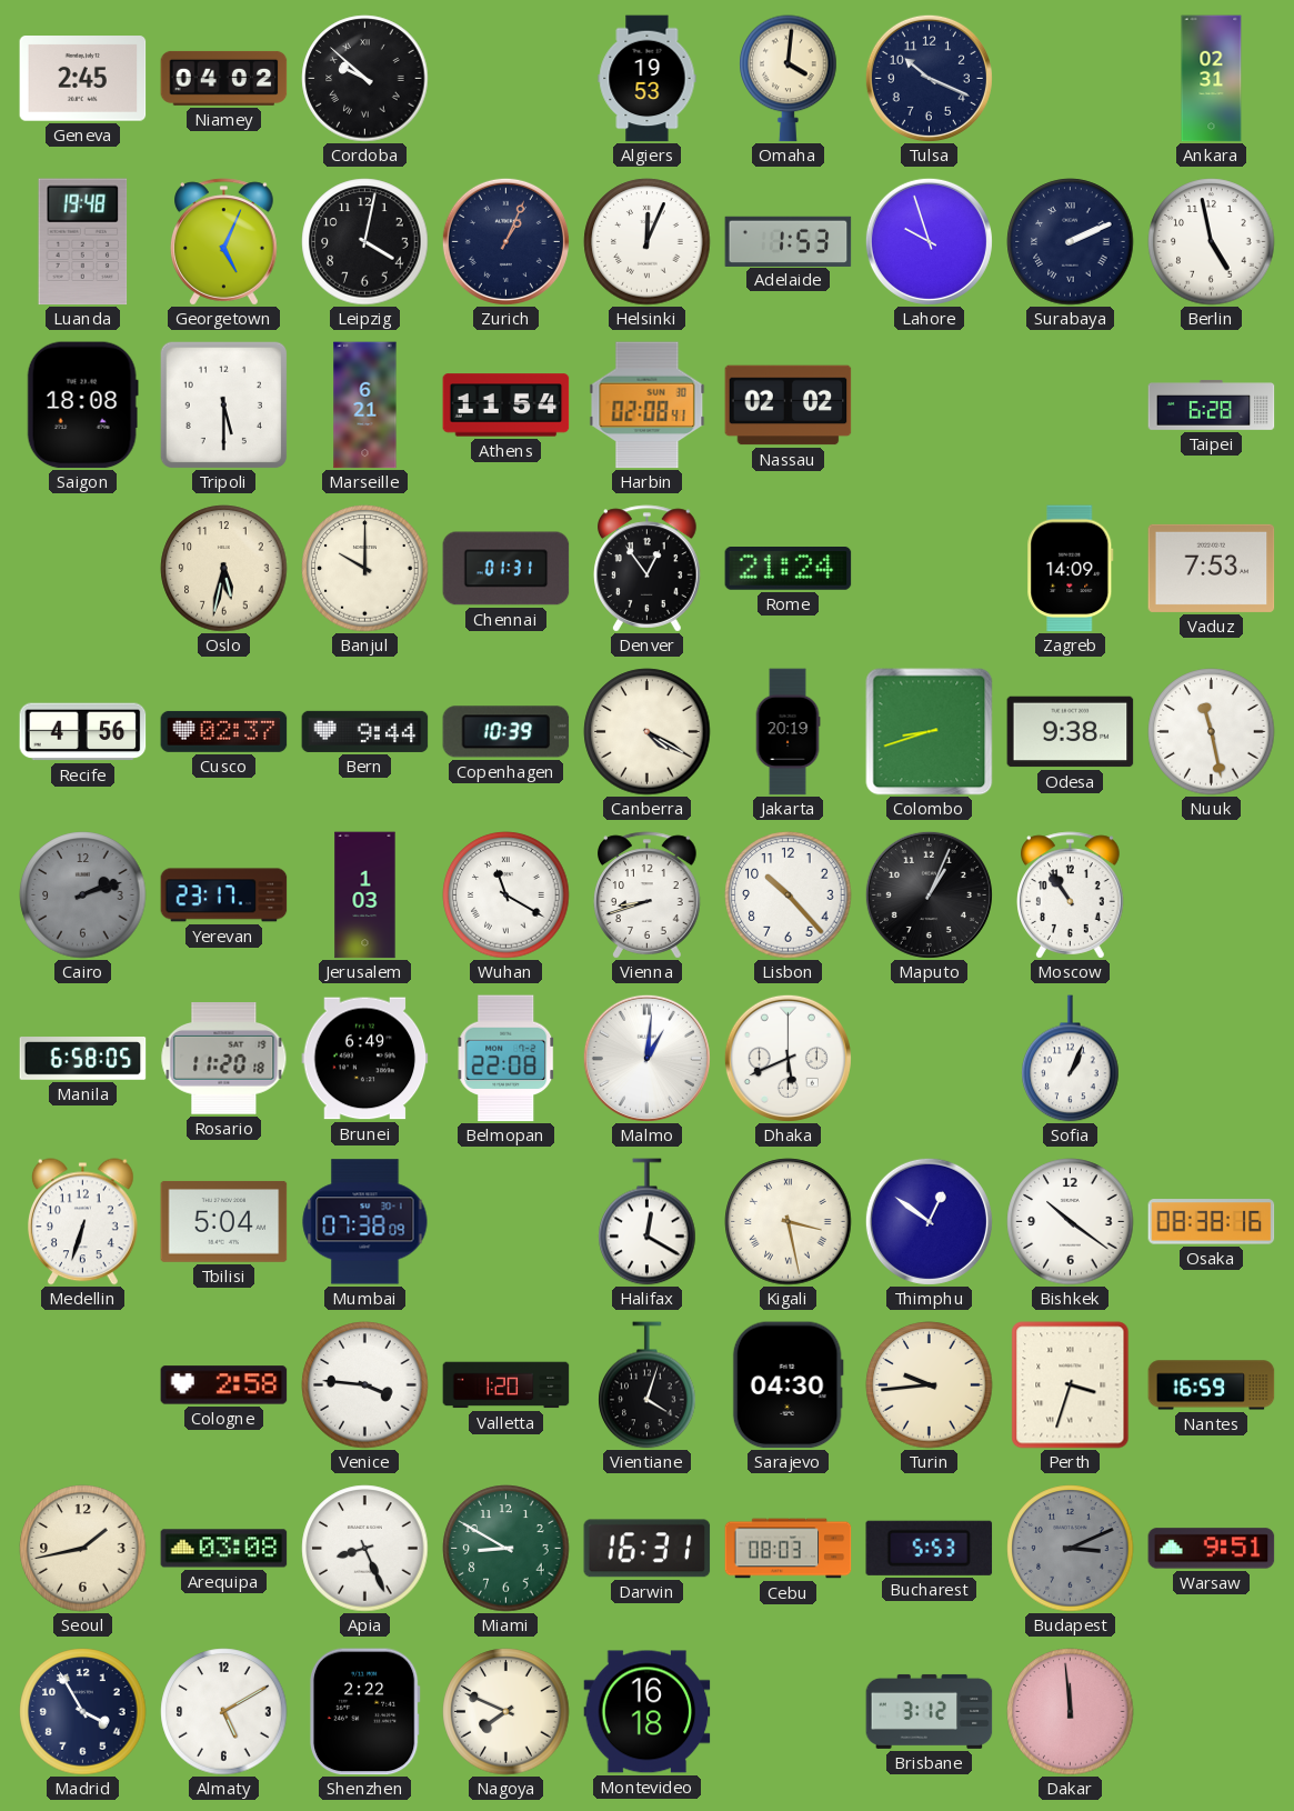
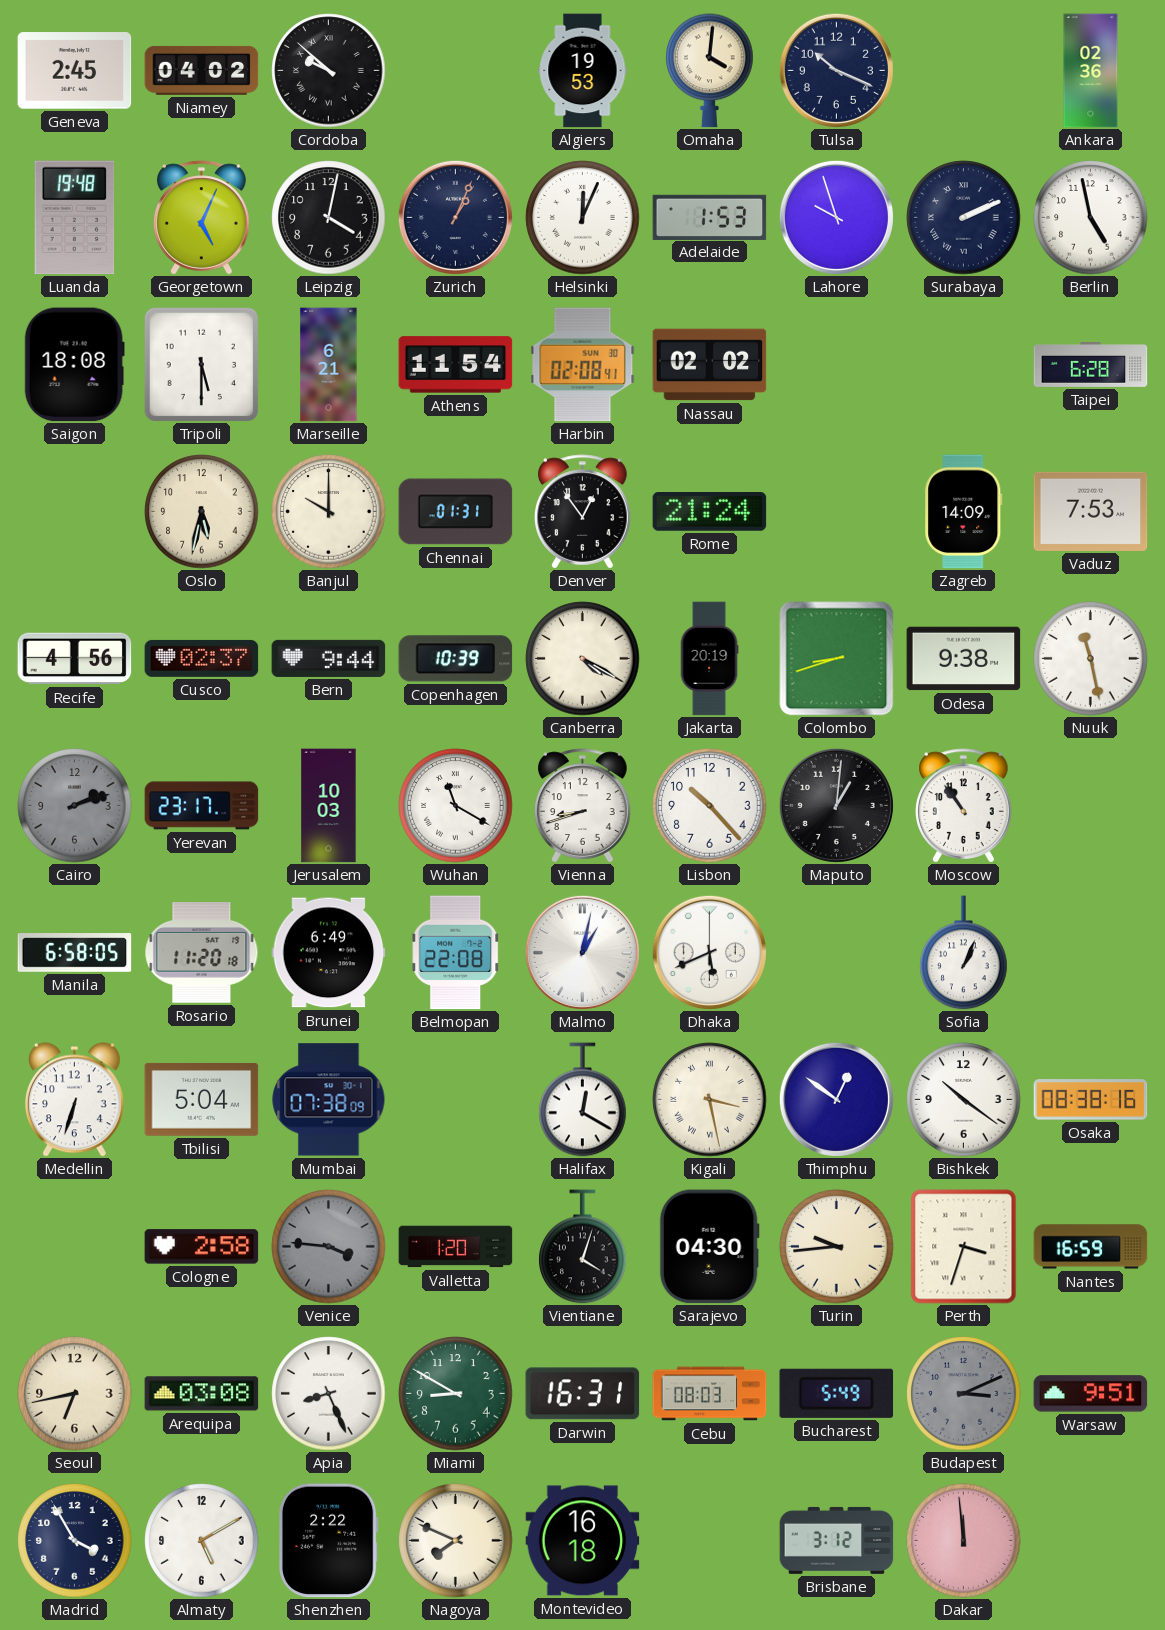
Ankara: 02:31 -> 02:36 (1091, 71)
Jerusalem: 1:03 -> 10:03 (329, 806)
Maputo: 1:04 -> 1:01 (836, 805)
Malmo: 1:01 -> 1:02 (582, 952)
Venice dial: white -> grey (329, 1247)
Seoul: 1:43 -> 6:43 (75, 1394)
Bucharest: 5:53 -> 5:49 (837, 1393)
